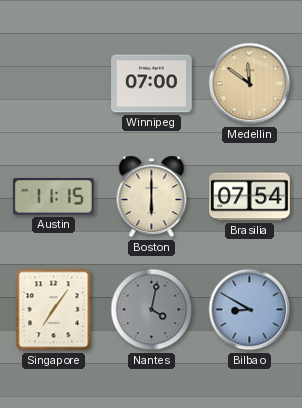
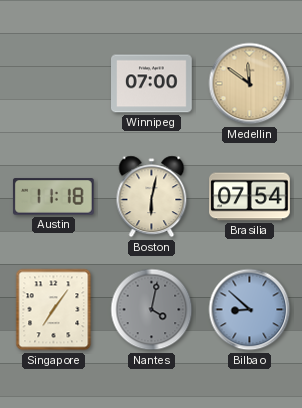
Austin: 11:15 -> 11:18 (54, 197)
Boston: 6:00 -> 6:02 (152, 197)
Bilbao: 8:50 -> 8:52 (250, 310)
